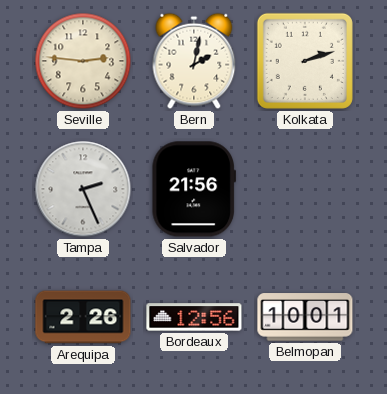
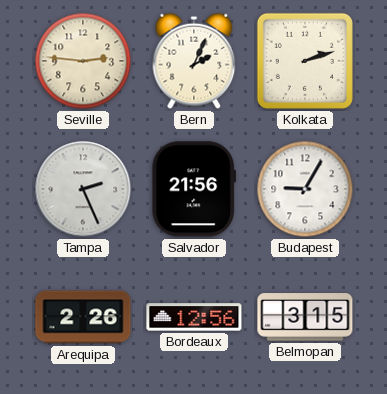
Bern: 2:02 -> 2:04 (194, 61)
Budapest: none -> 9:05 (305, 189)
Belmopan: 10:01 -> 3:15 (305, 317)
